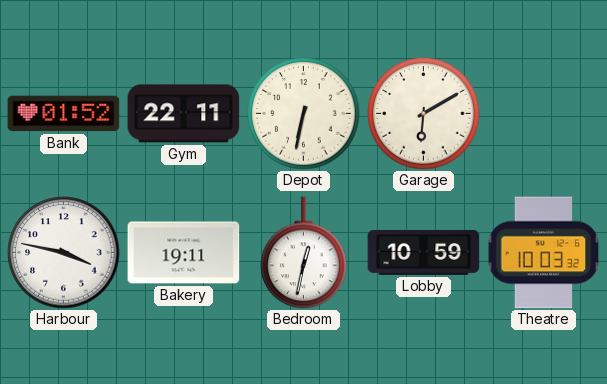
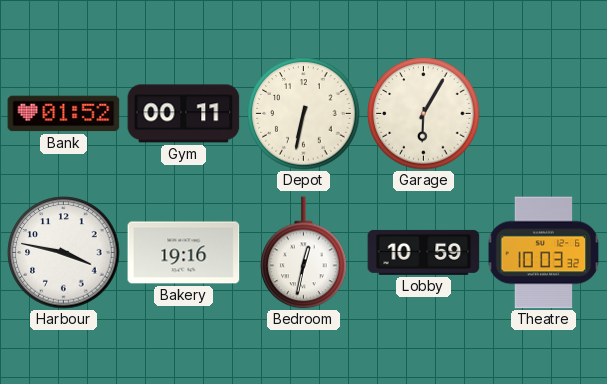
Gym: 22:11 -> 00:11 (184, 114)
Garage: 6:10 -> 6:05 (424, 114)
Bakery: 19:11 -> 19:16 (184, 253)
